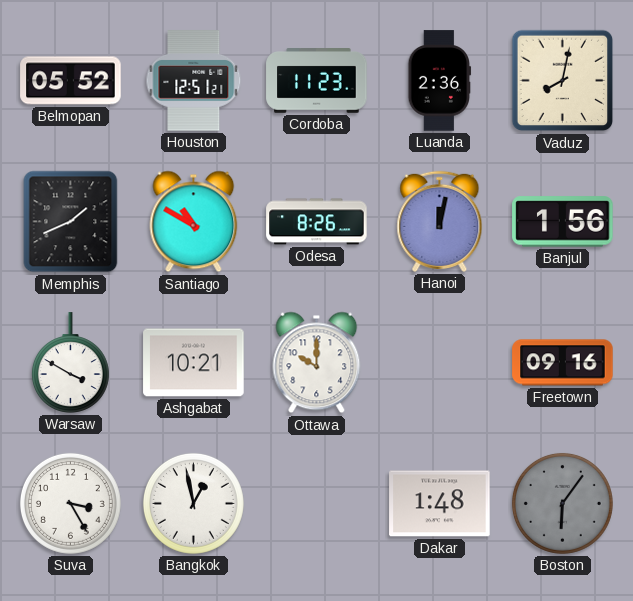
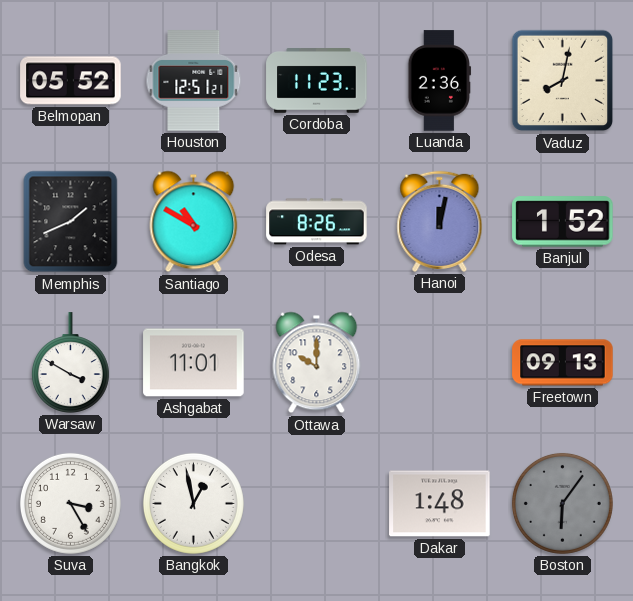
Banjul: 1:56 -> 1:52 (563, 222)
Ashgabat: 10:21 -> 11:01 (194, 363)
Freetown: 09:16 -> 09:13 (563, 363)
